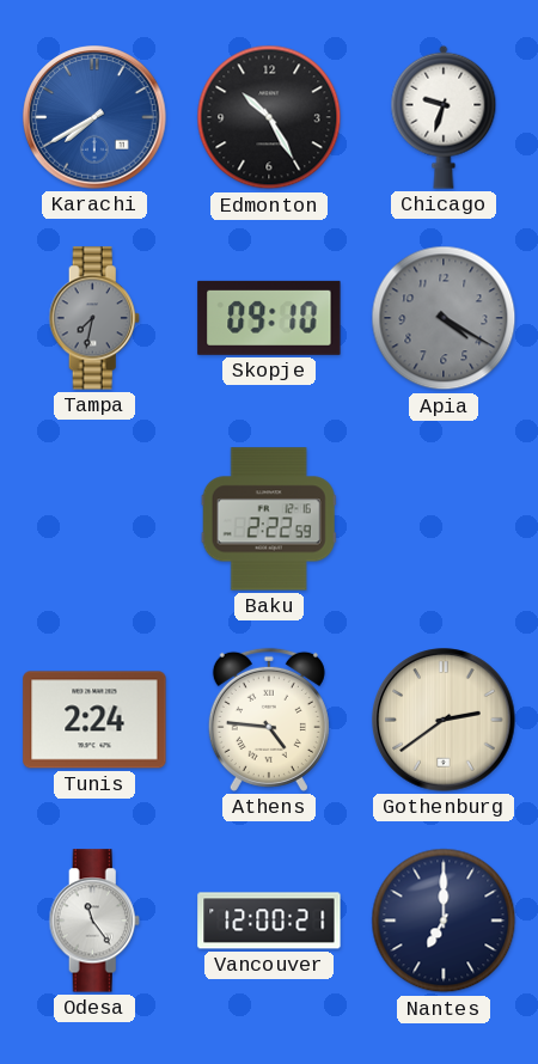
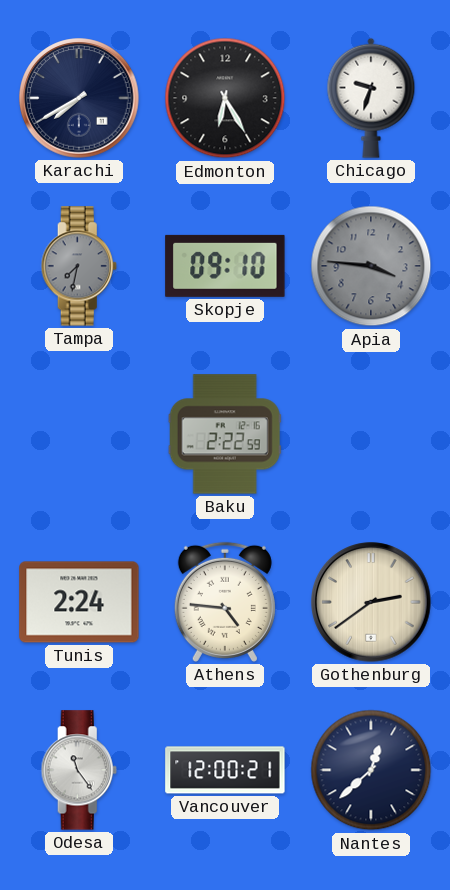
Karachi dial: blue -> navy (79, 98)
Edmonton: 10:25 -> 6:25 (225, 98)
Apia: 4:20 -> 3:46 (371, 266)
Nantes: 7:00 -> 12:38 (371, 770)
